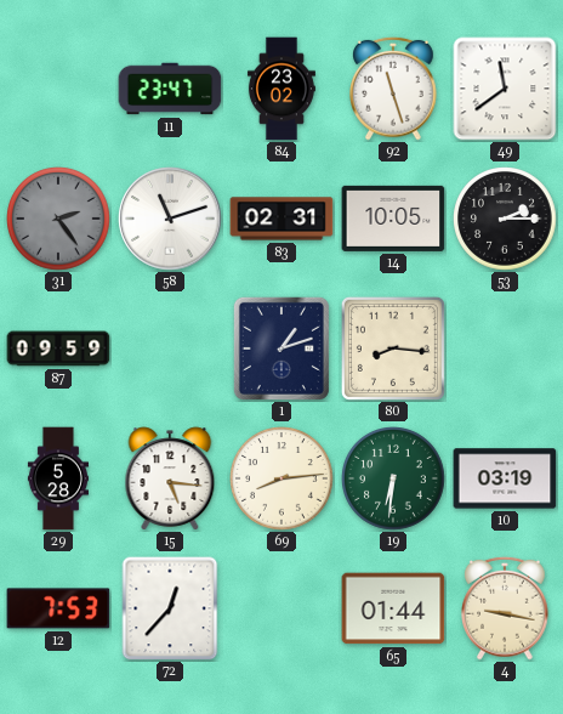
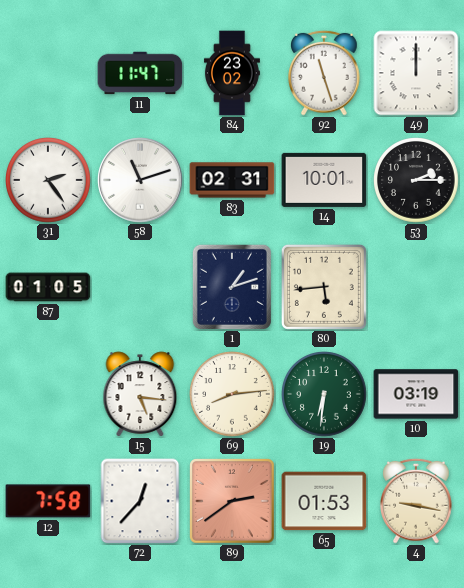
11: 23:47 -> 11:47 (140, 73)
49: 11:39 -> 12:00 (416, 73)
31 dial: grey -> white (48, 180)
14: 10:05 -> 10:01 (324, 180)
87: 09:59 -> 01:05 (48, 287)
80: 8:16 -> 5:44 (324, 287)
29: 5:28 -> none (58, 478)
12: 7:53 -> 7:58 (48, 501)
89: none -> 2:39 (233, 502)
65: 01:44 -> 01:53 (324, 501)
